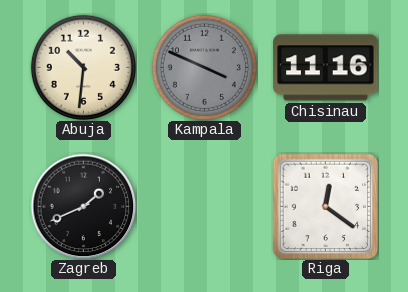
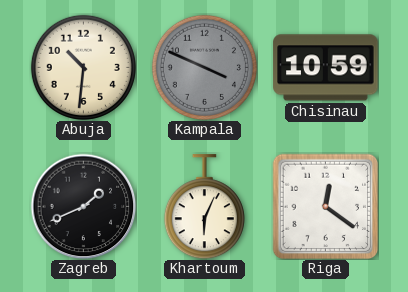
Chisinau: 11:16 -> 10:59 (326, 68)
Khartoum: none -> 6:04 (204, 207)
